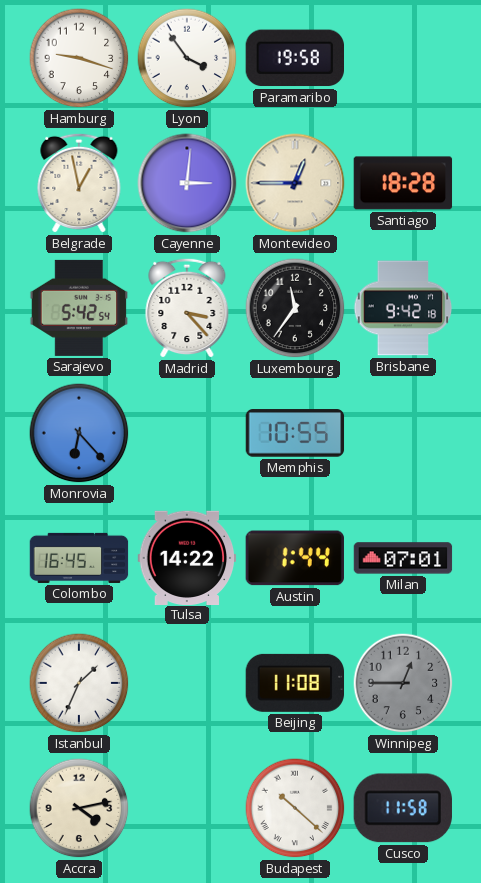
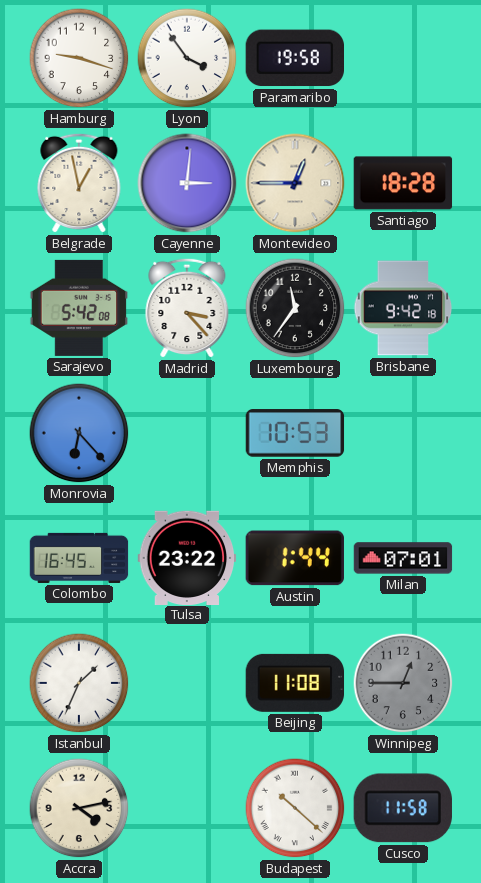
Sarajevo: 5:42:54 -> 5:42:08 (79, 308)
Memphis: 10:55 -> 10:53 (295, 433)
Tulsa: 14:22 -> 23:22 (187, 557)
